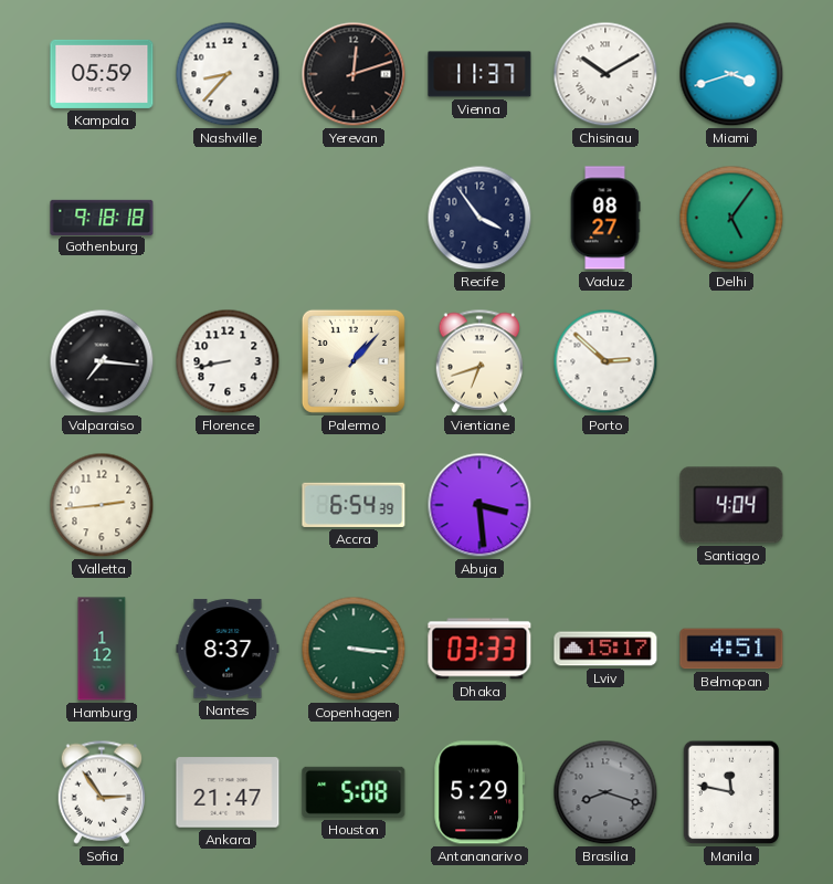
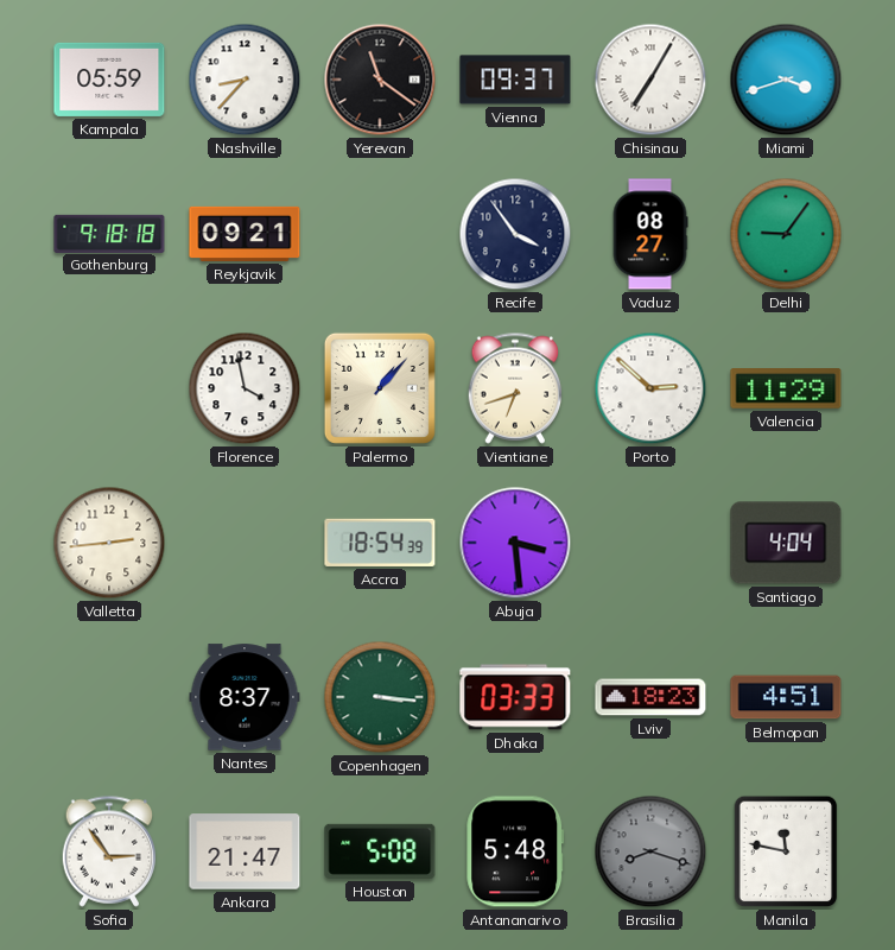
Yerevan: 12:12 -> 11:21 (380, 80)
Vienna: 11:37 -> 09:37 (515, 80)
Chisinau: 10:10 -> 7:05 (650, 80)
Reykjavik: none -> 09:21 (245, 234)
Delhi: 5:06 -> 9:06 (786, 234)
Valparaiso: 7:16 -> none (102, 361)
Florence: 8:43 -> 3:58 (245, 388)
Valencia: none -> 11:29 (786, 389)
Accra: 6:54 -> 18:54 (380, 543)
Hamburg: 1:12 -> none (102, 649)
Lviv: 15:17 -> 18:23 (650, 697)
Antananarivo: 5:29 -> 5:48 (515, 851)
